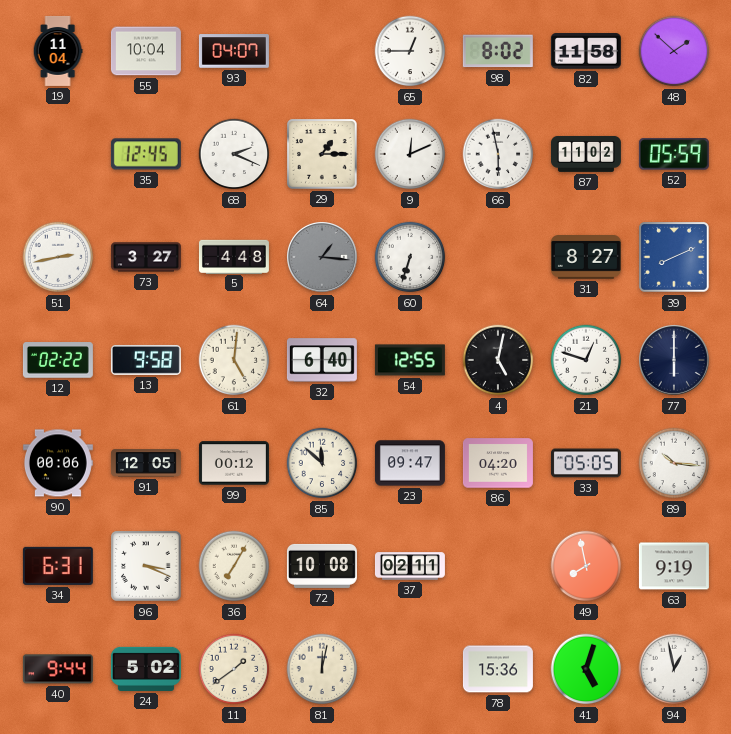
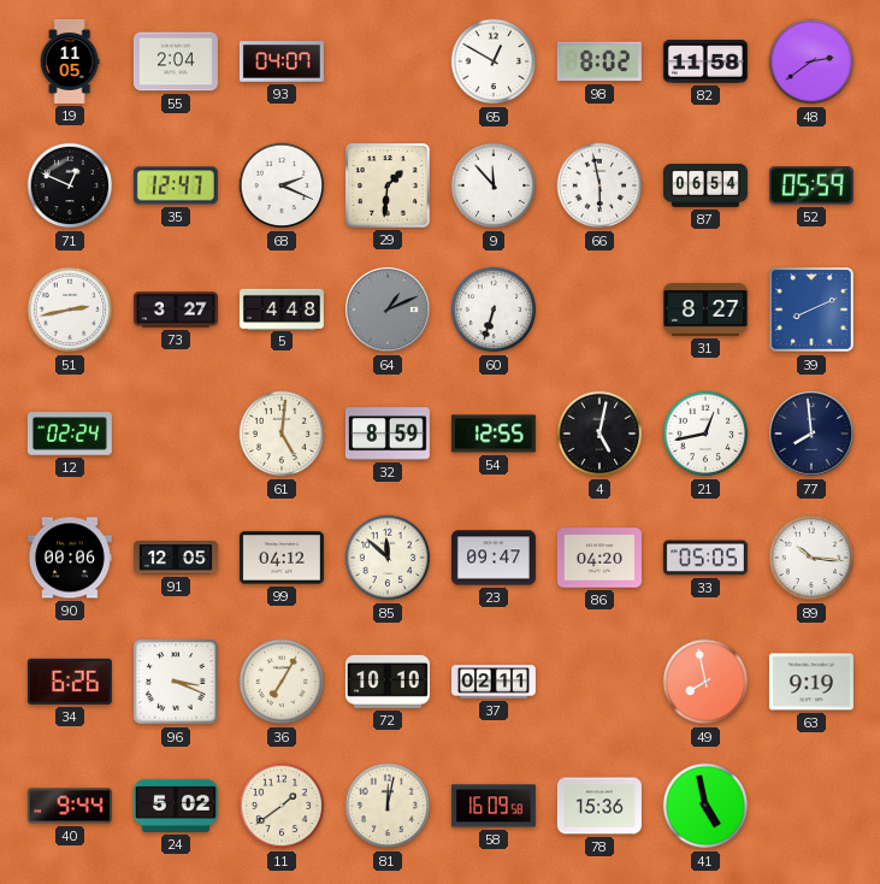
19: 11:04 -> 11:05 (70, 61)
55: 10:04 -> 2:04 (176, 61)
65: 12:45 -> 12:50 (494, 61)
48: 1:52 -> 2:39 (811, 61)
71: none -> 12:49 (70, 185)
35: 12:45 -> 12:47 (176, 185)
29: 1:15 -> 1:31 (389, 187)
9: 12:11 -> 11:53 (494, 185)
87: 11:02 -> 06:54 (705, 185)
64: 1:16 -> 1:11 (389, 311)
12: 02:22 -> 02:24 (70, 434)
13: 9:58 -> none (146, 360)
32: 6:40 -> 8:59 (388, 434)
21: 12:48 -> 12:43 (705, 434)
77: 6:00 -> 7:59 (813, 435)
99: 00:12 -> 04:12 (282, 558)
34: 6:31 -> 6:26 (70, 682)
72: 10:08 -> 10:10 (388, 682)
58: none -> 16:09 (494, 806)
41: 5:03 -> 4:58 (705, 806)
94: 12:58 -> none (674, 669)
